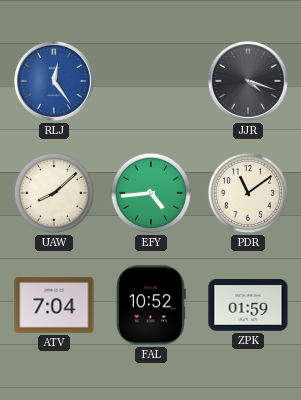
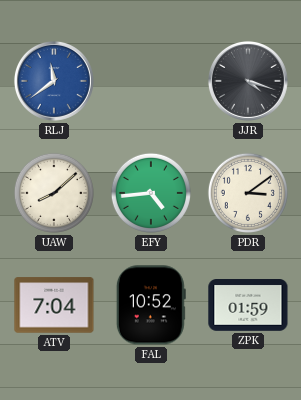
RLJ: 12:24 -> 11:39 (54, 81)
PDR: 11:09 -> 3:09 (248, 193)
